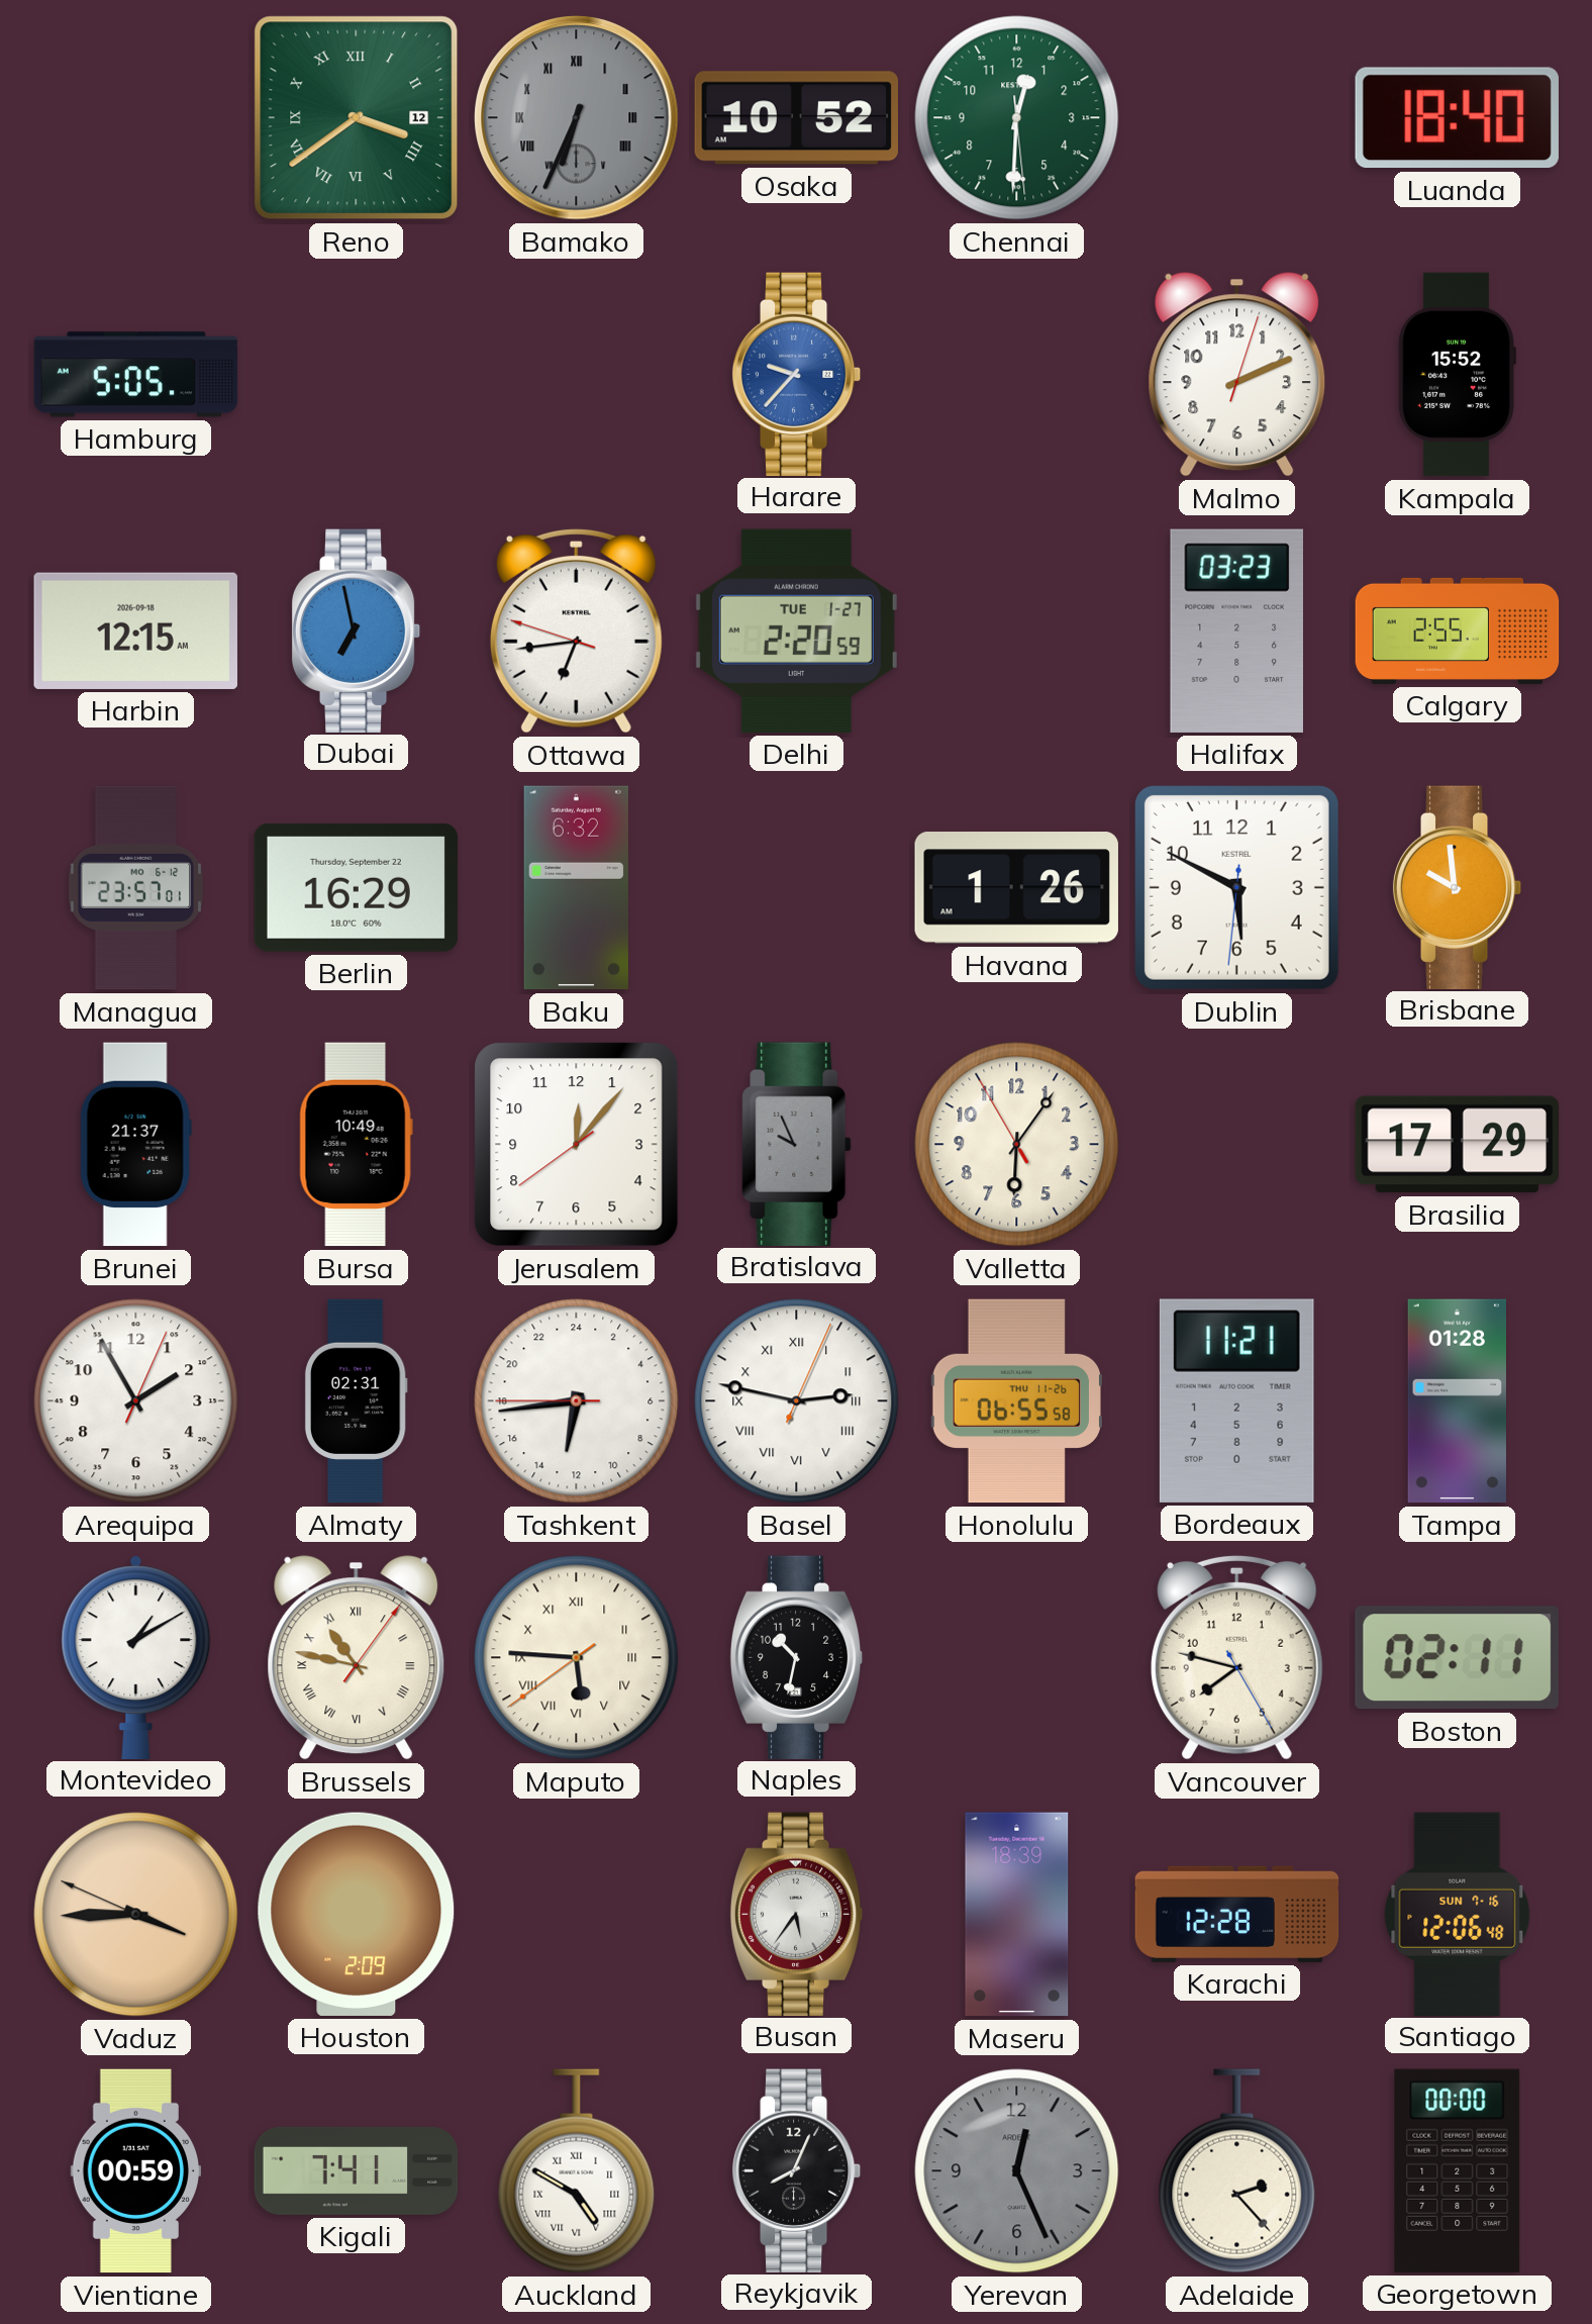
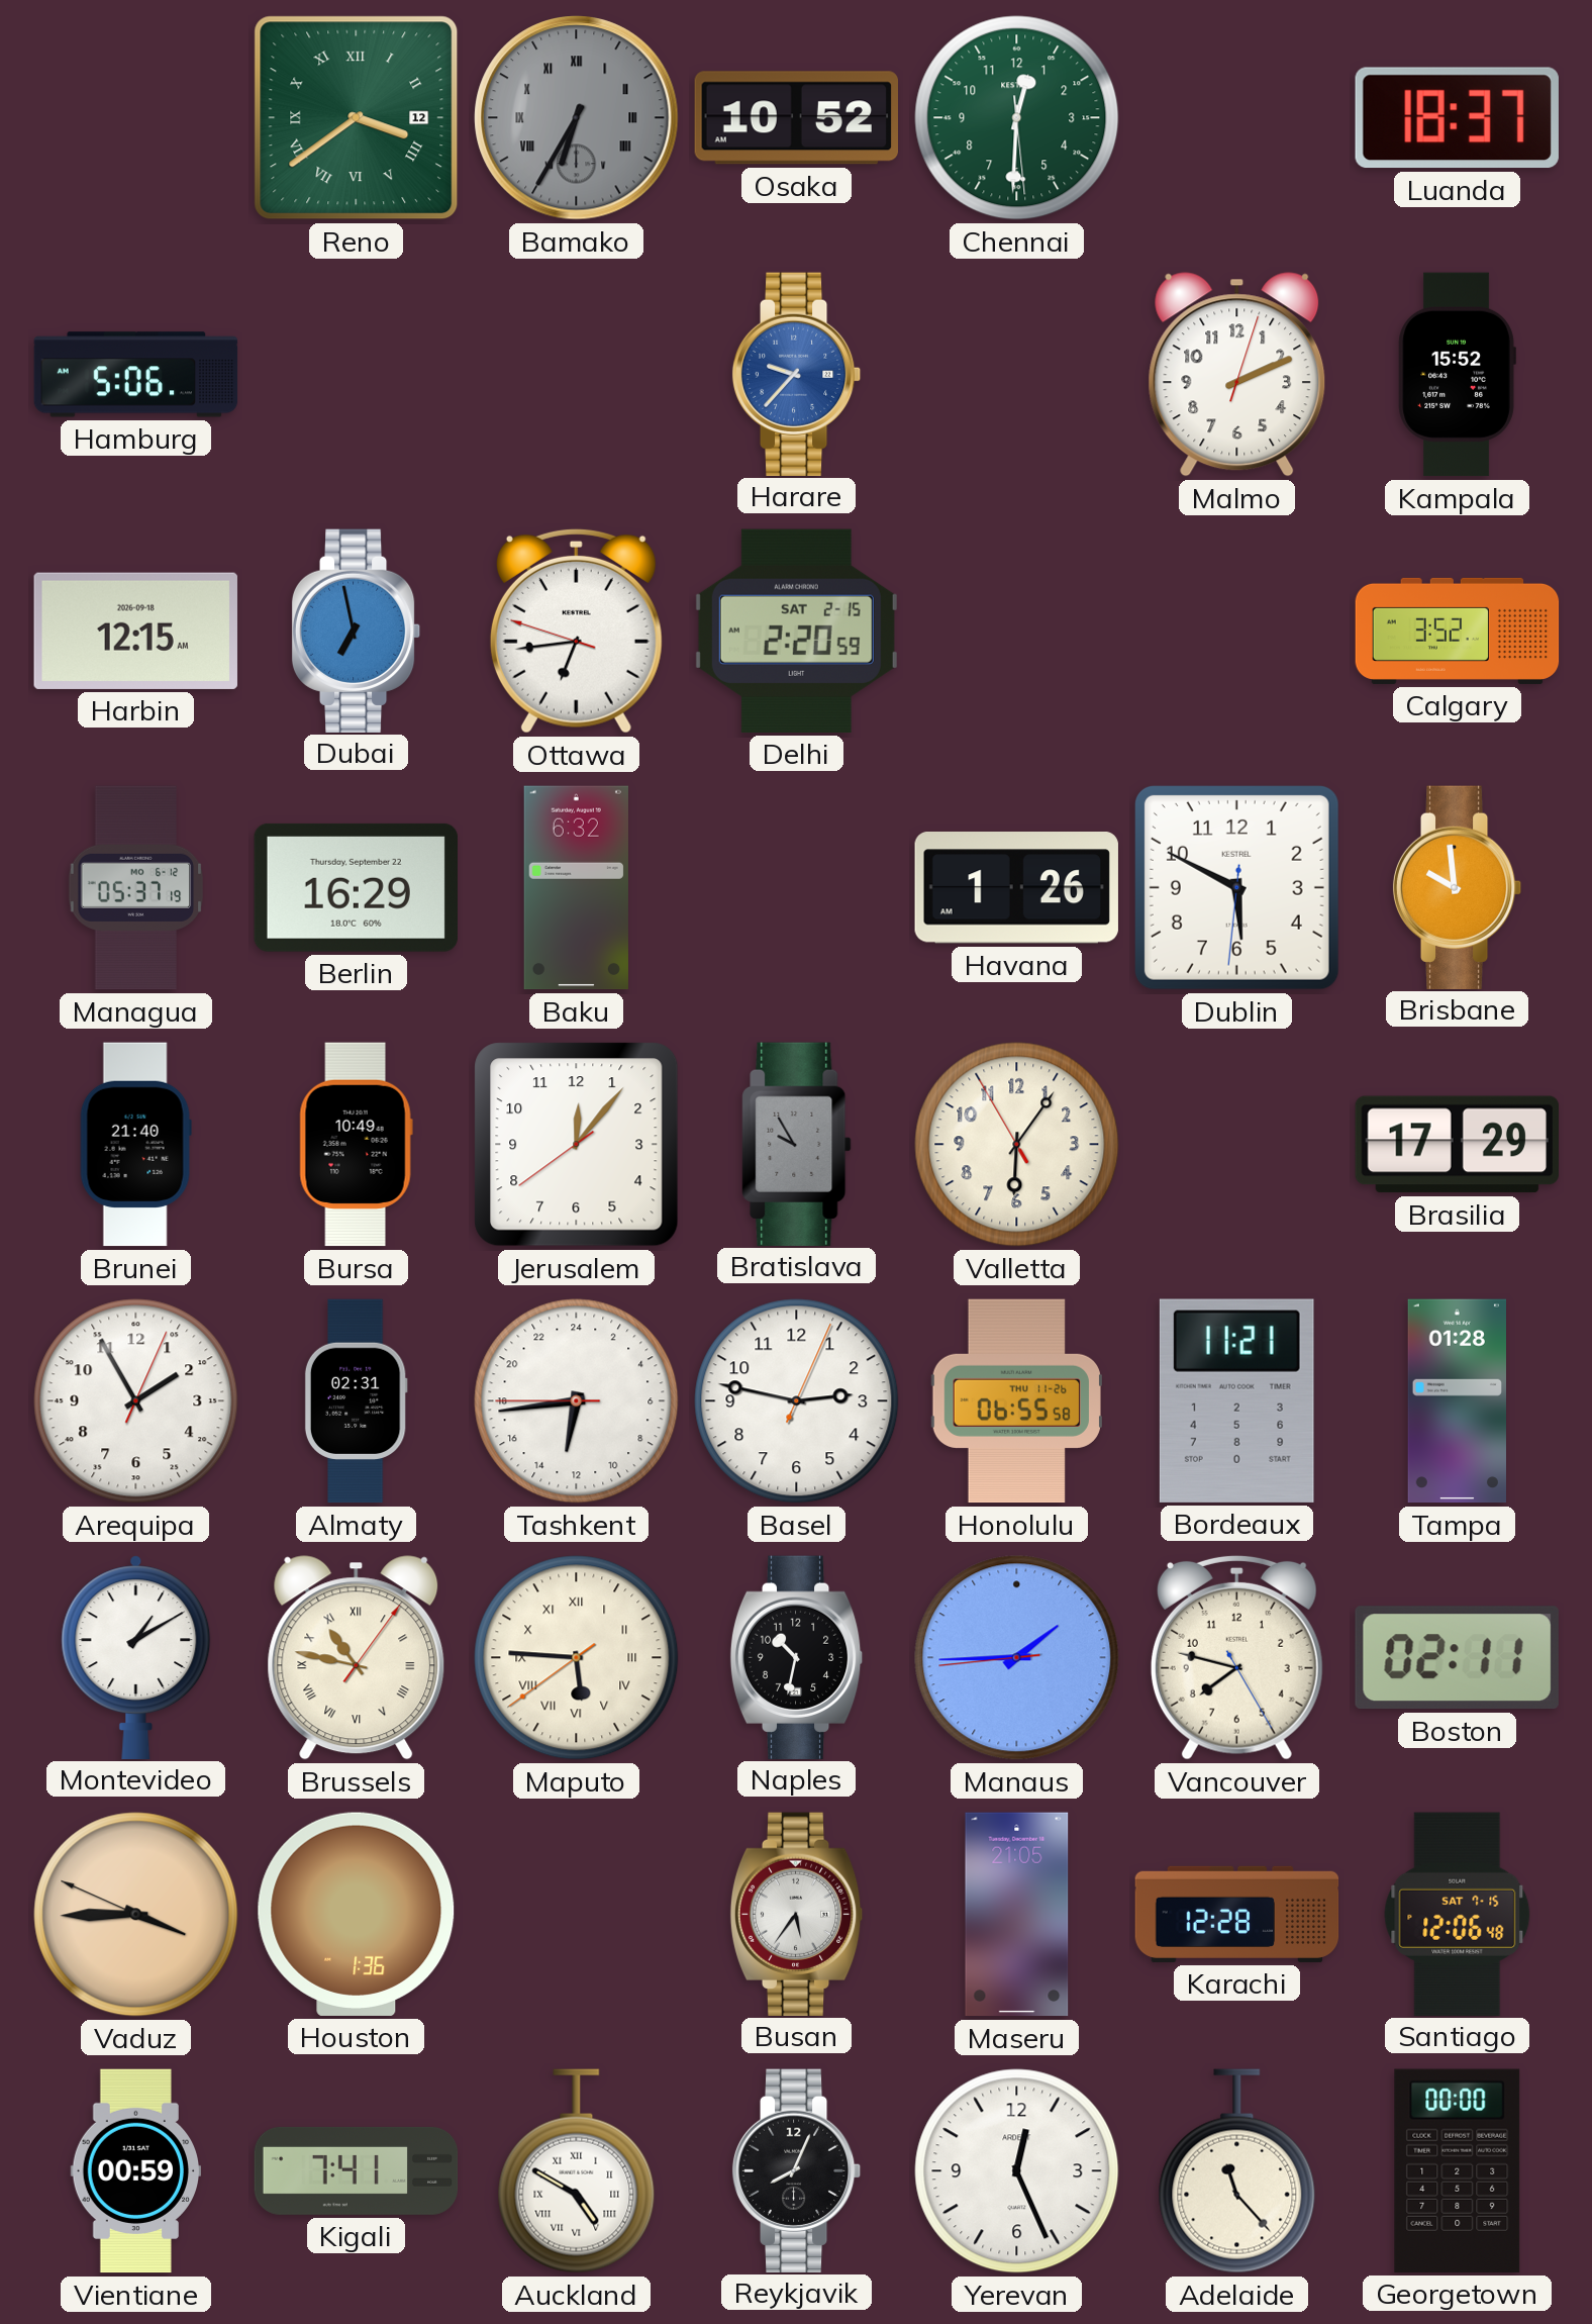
Bamako: 6:34 -> 6:35 (577, 118)
Luanda: 18:40 -> 18:37 (1457, 118)
Hamburg: 5:05 -> 5:06 (136, 375)
Delhi date: TUE 1-27 -> SAT 2-15 (796, 631)
Halifax: 03:23 -> none (1236, 631)
Calgary: 2:55 -> 3:52 (1458, 631)
Managua: 23:57 -> 05:37 (136, 888)
Brunei: 21:37 -> 21:40 (135, 1145)
Bratislava: 9:56 -> 9:55 (797, 1144)
Basel numerals: Roman -> Arabic (797, 1401)
Manaus: none -> 1:44 (1017, 1658)
Houston: 2:09 -> 1:36 (357, 1914)
Maseru: 18:39 -> 21:05 (1017, 1915)
Santiago date: SUN 7-16 -> SAT 7-15 (1458, 1914)
Yerevan dial: grey -> white (1017, 2171)
Adelaide: 2:23 -> 11:23 (1237, 2171)
